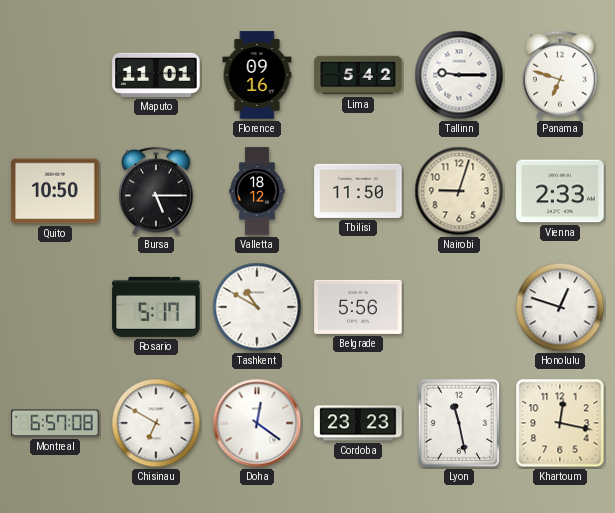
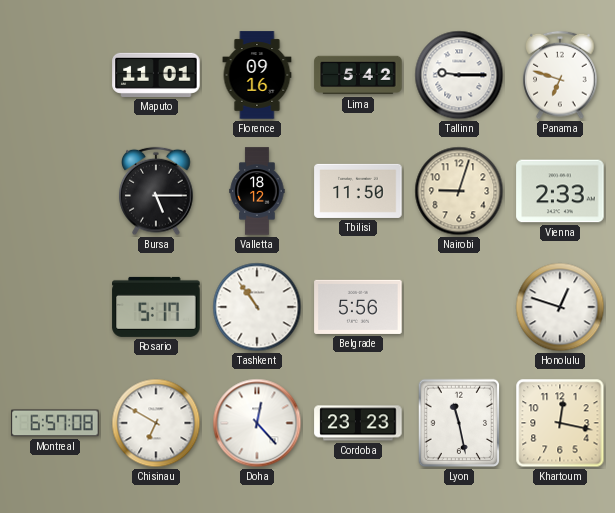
Quito: 10:50 -> none (55, 191)
Tashkent: 10:50 -> 10:54 (257, 307)
Doha: 12:21 -> 12:23 (257, 423)
